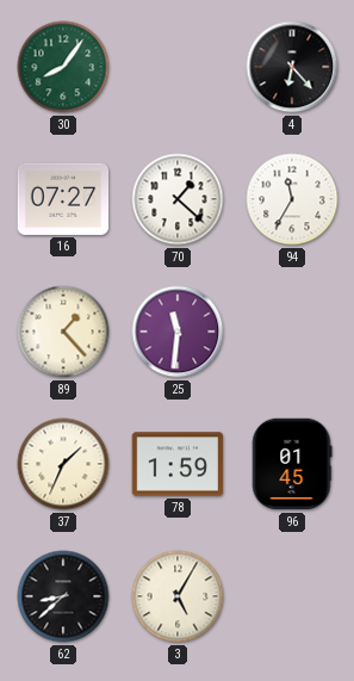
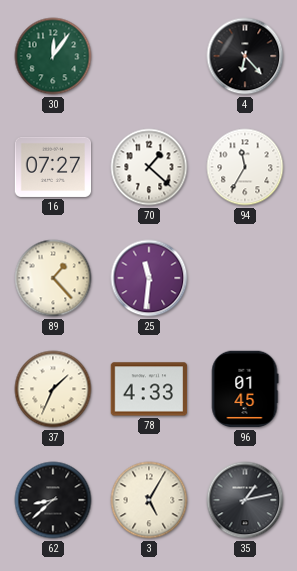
30: 8:06 -> 12:06 (53, 56)
78: 1:59 -> 4:33 (149, 389)
35: none -> 1:13 (245, 500)
